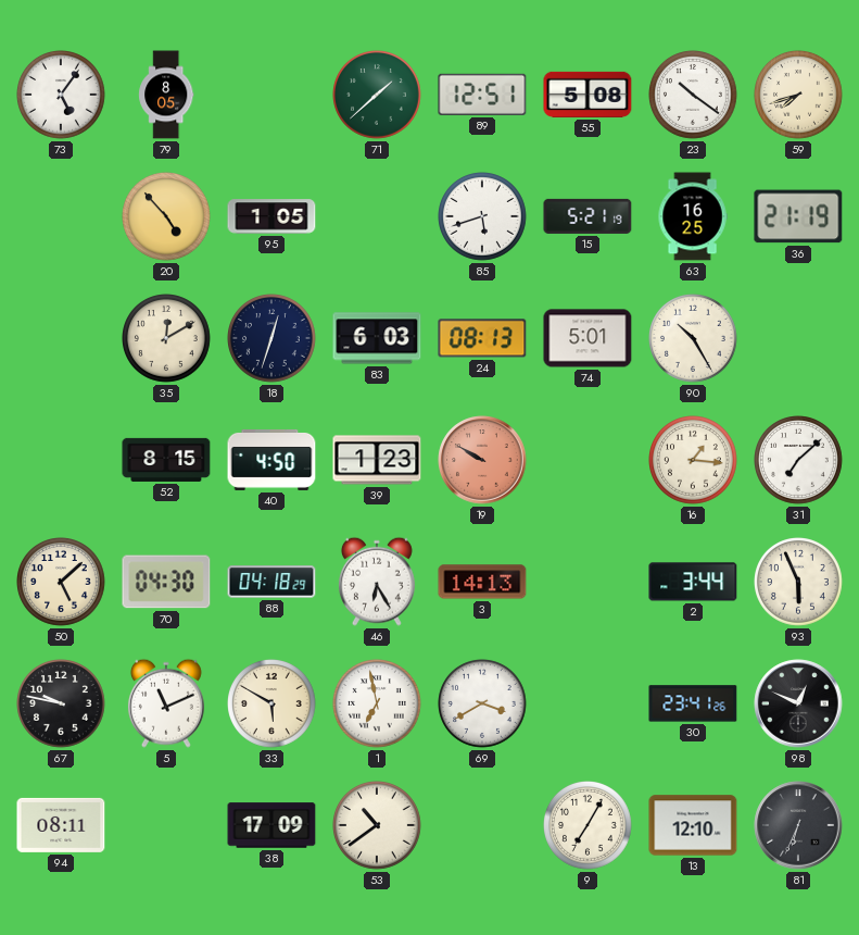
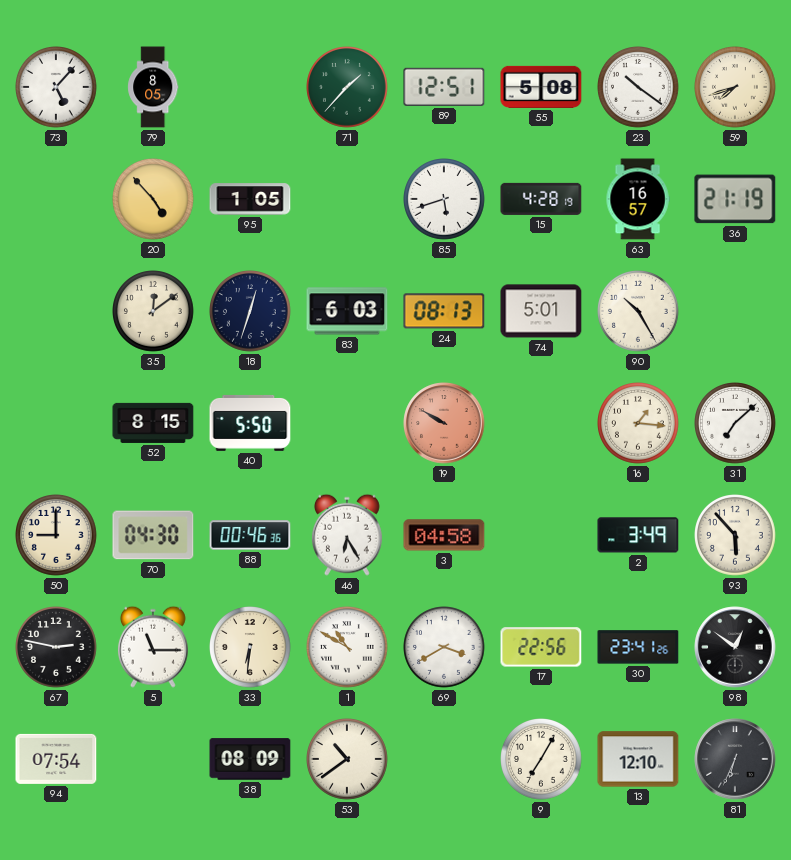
73: 5:06 -> 5:07 (57, 88)
71: 1:38 -> 1:37 (348, 88)
15: 5:21 -> 4:28 (541, 199)
63: 16:25 -> 16:57 (638, 199)
35: 12:10 -> 12:09 (154, 312)
40: 4:50 -> 5:50 (250, 423)
39: 1:23 -> none (377, 460)
50: 5:08 -> 9:00 (57, 536)
88: 04:18 -> 00:46 (250, 535)
3: 14:13 -> 04:58 (444, 535)
2: 3:44 -> 3:49 (638, 535)
93: 5:56 -> 5:53 (736, 536)
67: 9:47 -> 2:47 (57, 648)
5: 11:11 -> 11:15 (153, 647)
33: 5:50 -> 6:31 (251, 648)
1: 6:58 -> 10:50 (348, 648)
17: none -> 22:56 (541, 647)
98: 12:49 -> 12:51 (735, 647)
94: 08:11 -> 07:54 (56, 759)
38: 17:09 -> 08:09 (250, 759)
